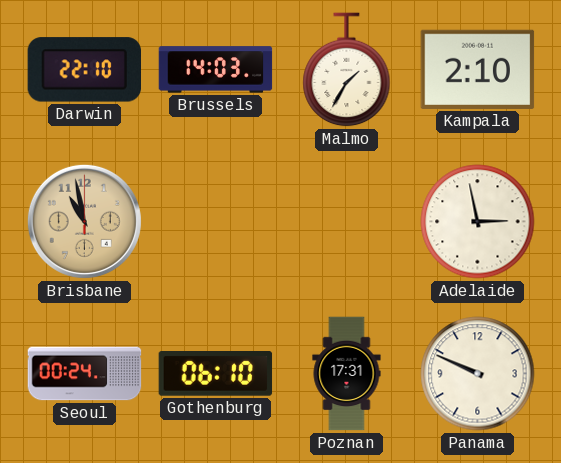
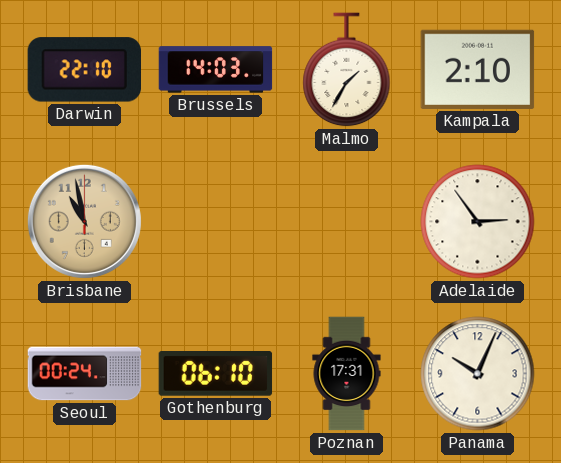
Adelaide: 2:58 -> 2:54 (478, 222)
Panama: 9:49 -> 10:04 (478, 374)
